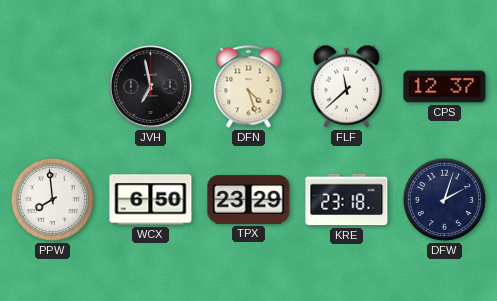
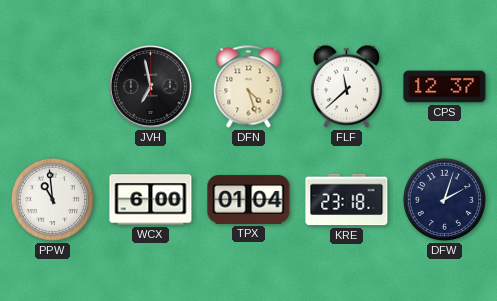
PPW: 7:59 -> 10:59 (52, 199)
WCX: 6:50 -> 6:00 (151, 200)
TPX: 23:29 -> 01:04 (249, 200)
